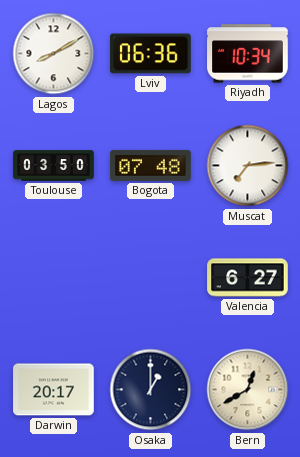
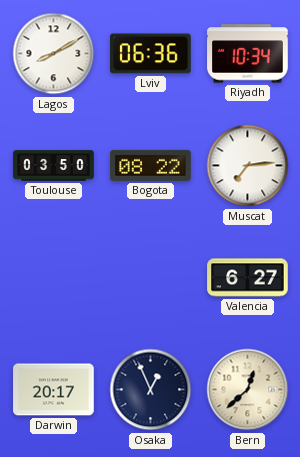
Bogota: 07:48 -> 08:22 (151, 165)
Osaka: 1:00 -> 12:56 (151, 390)
Bern: 12:40 -> 12:38 (248, 390)
